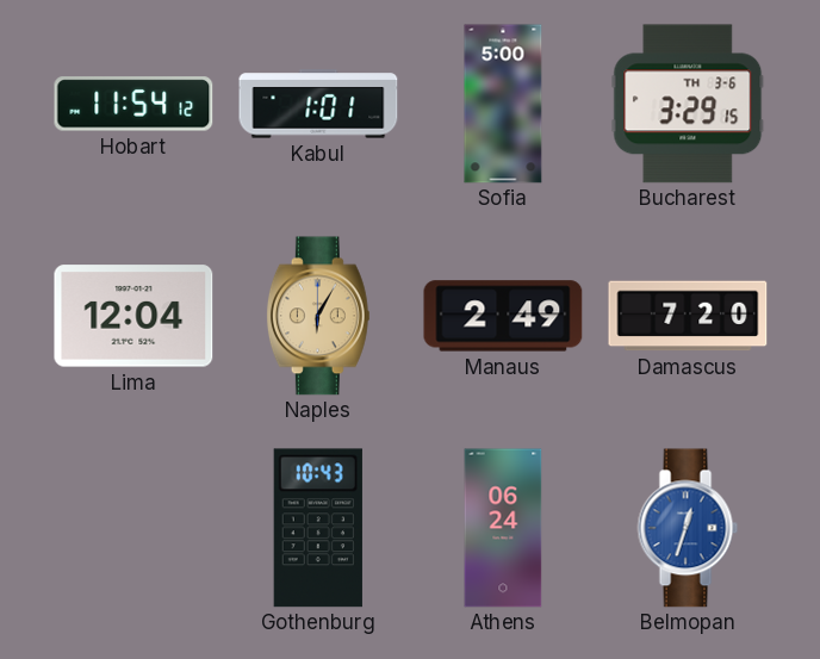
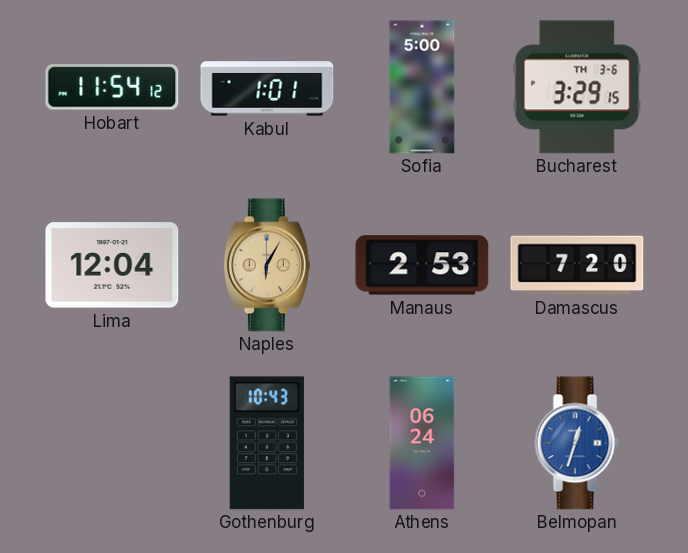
Manaus: 2:49 -> 2:53 (422, 265)
